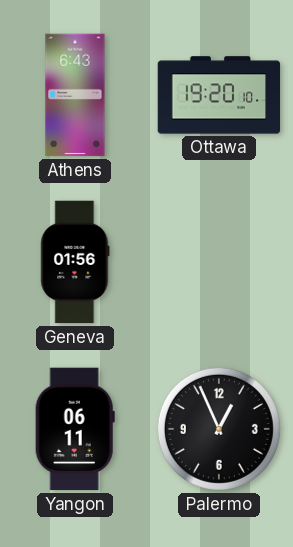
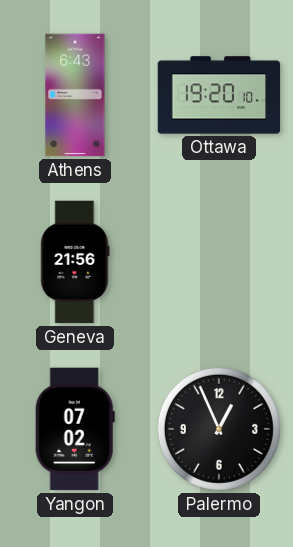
Geneva: 01:56 -> 21:56 (75, 262)
Yangon: 06:11 -> 07:02 (75, 429)
